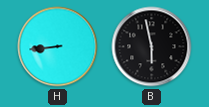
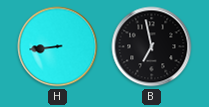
B: 5:58 -> 6:58 (152, 47)
